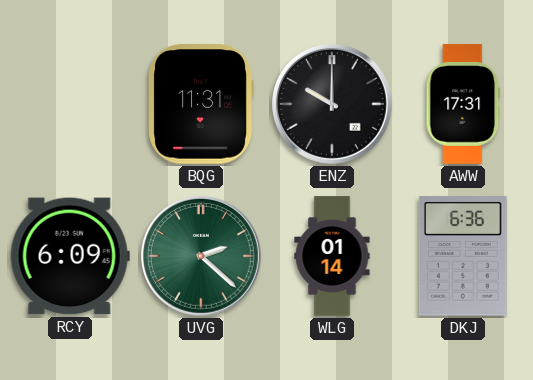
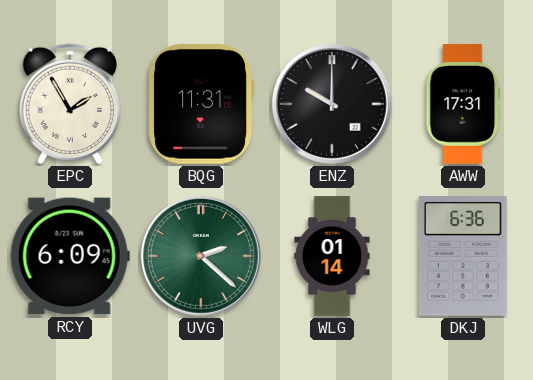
EPC: none -> 1:55 (70, 104)
